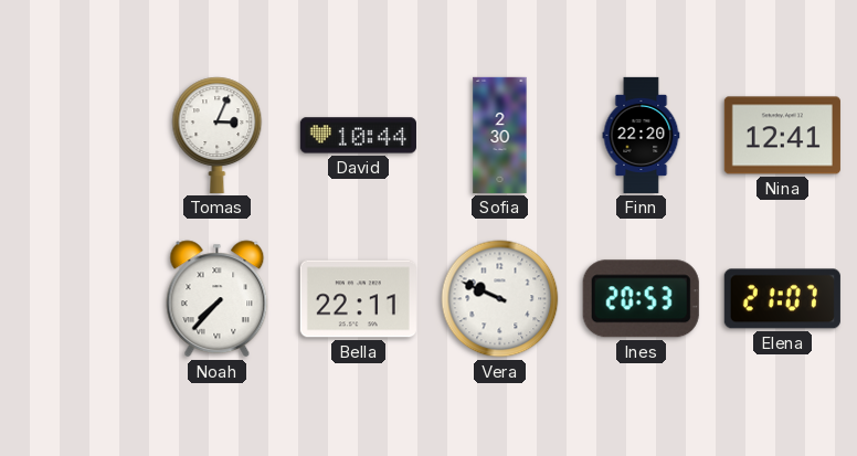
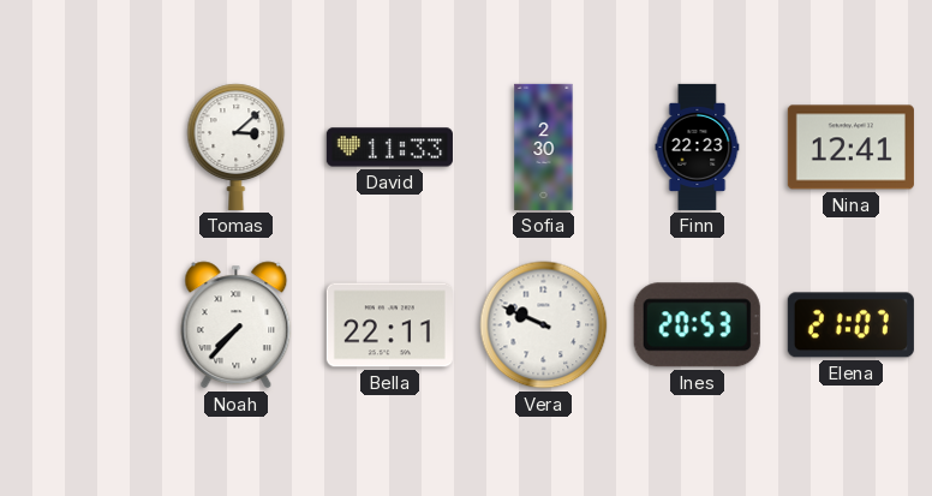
Tomas: 3:04 -> 3:08 (237, 147)
David: 10:44 -> 11:33 (389, 148)
Finn: 22:20 -> 22:23 (698, 147)
